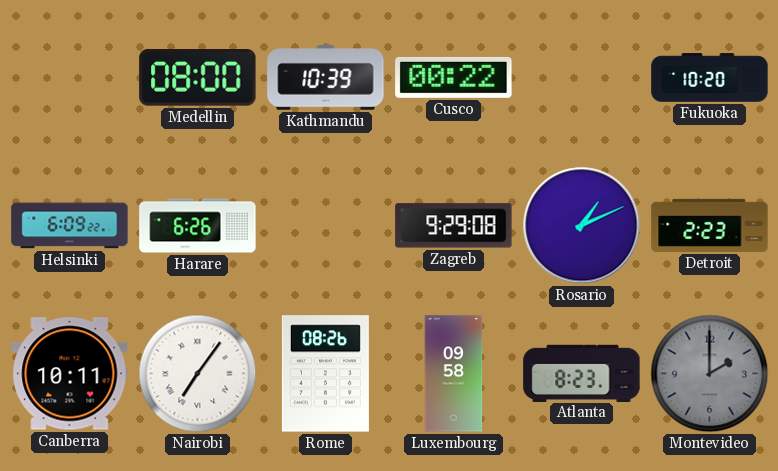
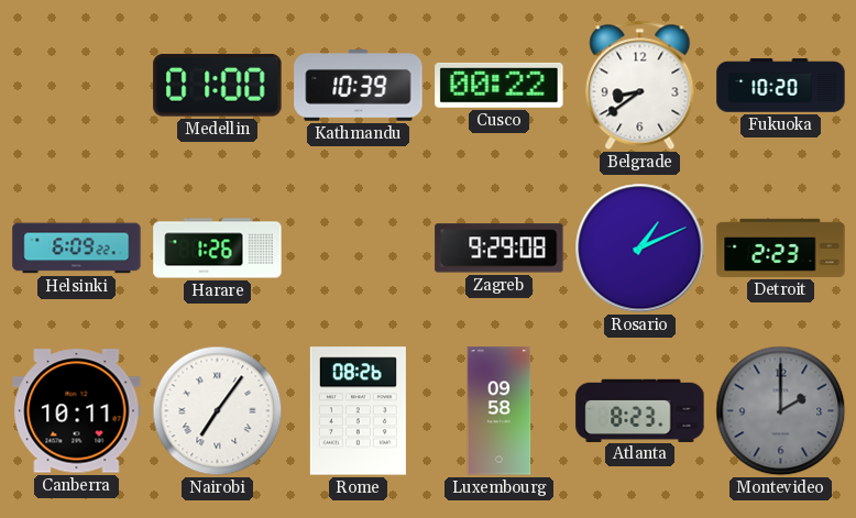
Medellin: 08:00 -> 01:00 (218, 86)
Belgrade: none -> 8:39 (640, 85)
Harare: 6:26 -> 1:26 (218, 249)
